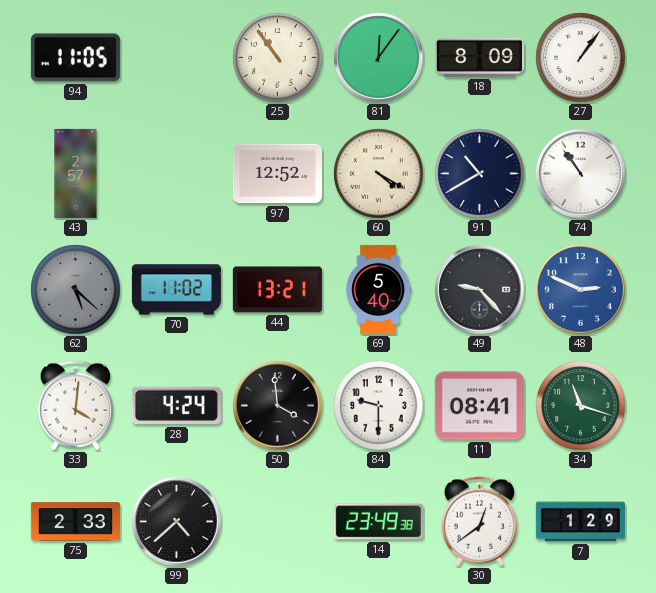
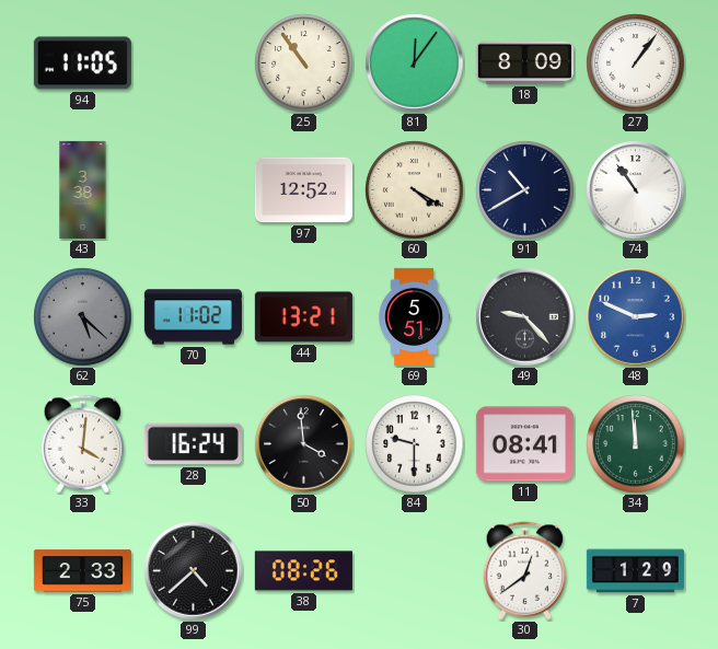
43: 2:57 -> 3:38 (83, 189)
69: 5:40 -> 5:51 (414, 316)
28: 4:24 -> 16:24 (193, 444)
34: 11:18 -> 11:59 (636, 444)
38: none -> 08:26 (303, 571)
14: 23:49 -> none (378, 522)
